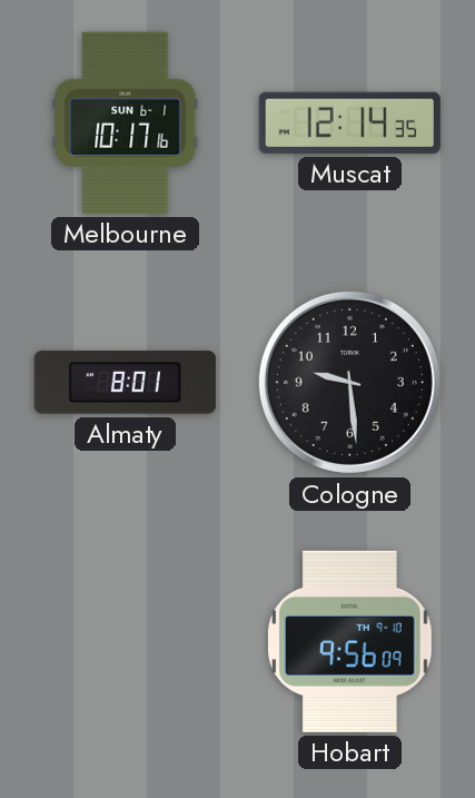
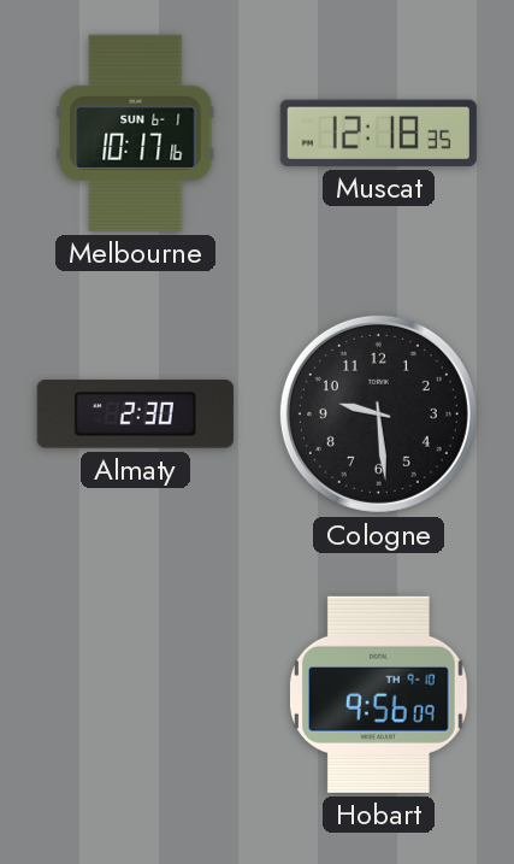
Muscat: 12:14 -> 12:18 (378, 133)
Almaty: 8:01 -> 2:30 (135, 415)
